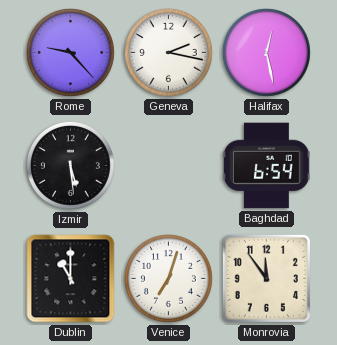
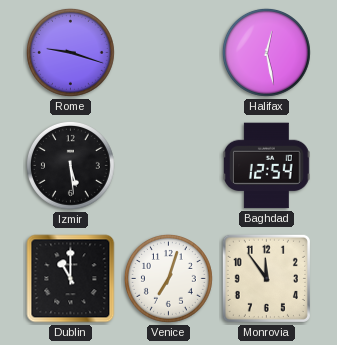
Rome: 9:23 -> 9:18 (70, 52)
Geneva: 2:17 -> none (168, 52)
Baghdad: 6:54 -> 12:54 (267, 166)
